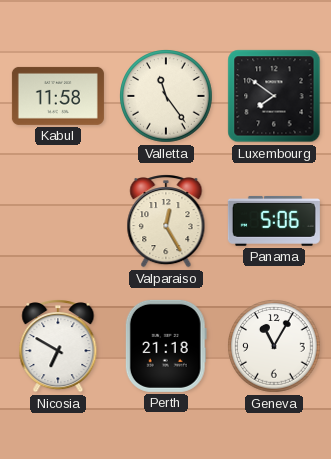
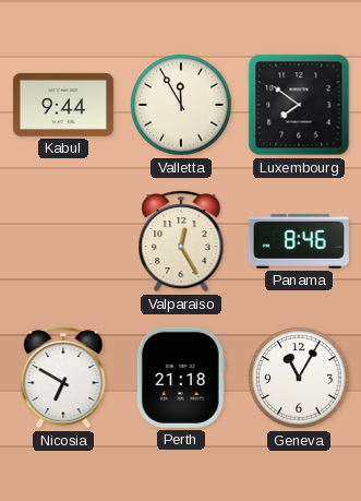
Kabul: 11:58 -> 9:44 (63, 105)
Valletta: 11:24 -> 11:55 (181, 105)
Panama: 5:06 -> 8:46 (299, 241)
